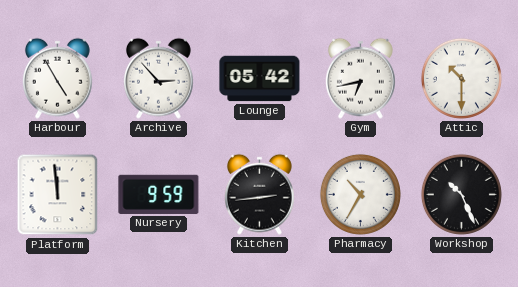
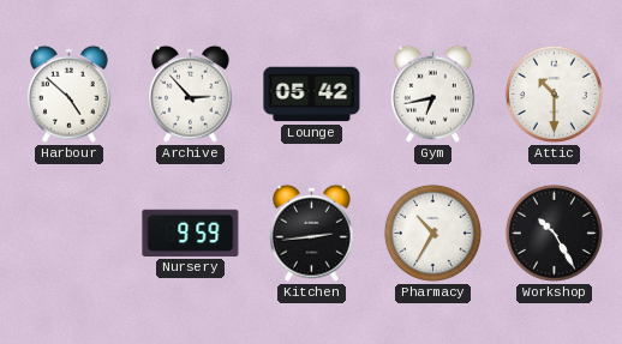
Harbour: 4:55 -> 4:52 (68, 93)
Platform: 11:59 -> none (58, 195)
Workshop: 10:26 -> 10:25 (554, 233)
